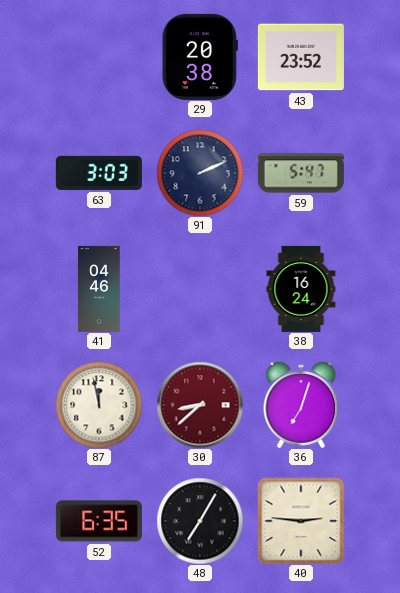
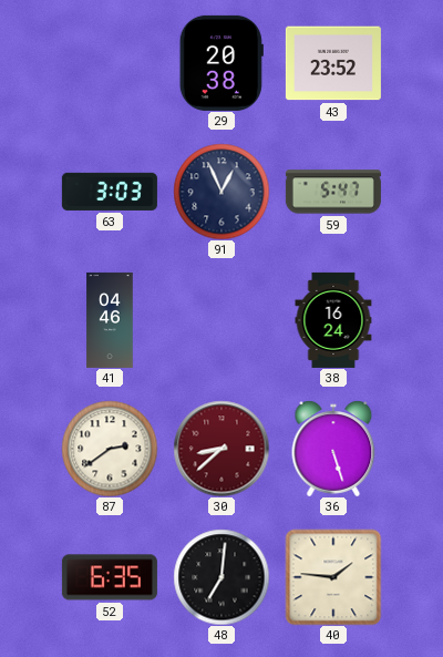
91: 2:11 -> 12:56 (221, 192)
87: 11:58 -> 2:39 (110, 449)
36: 7:03 -> 5:27 (333, 449)
48: 7:05 -> 7:01 (221, 577)
40: 2:46 -> 1:46 (333, 577)
